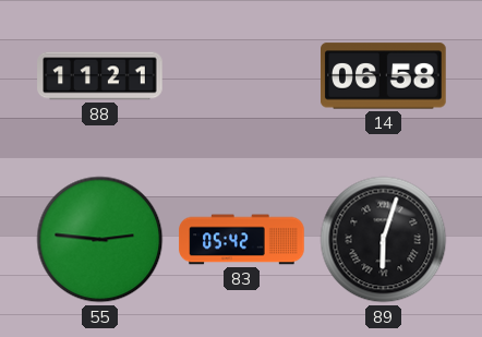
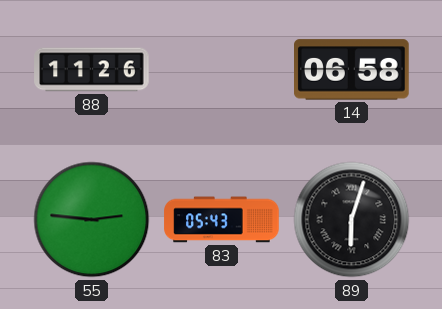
88: 11:21 -> 11:26 (92, 70)
83: 05:42 -> 05:43 (222, 220)
